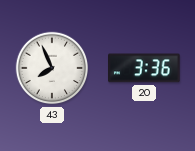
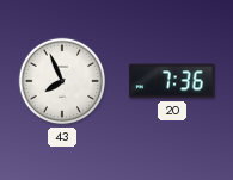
20: 3:36 -> 7:36 (173, 81)
